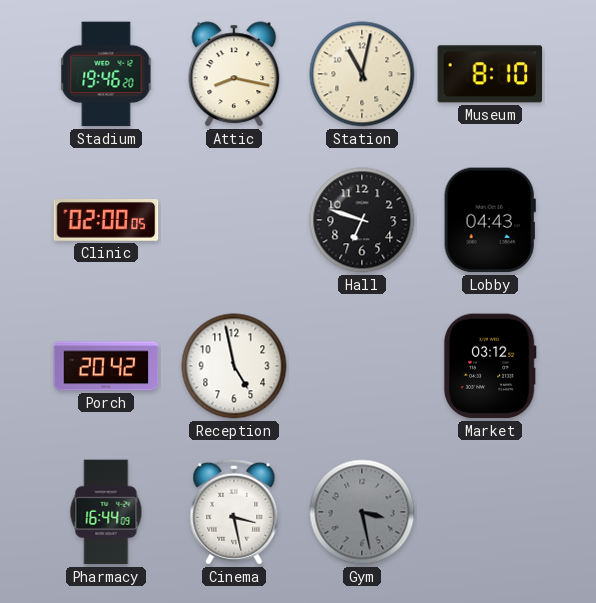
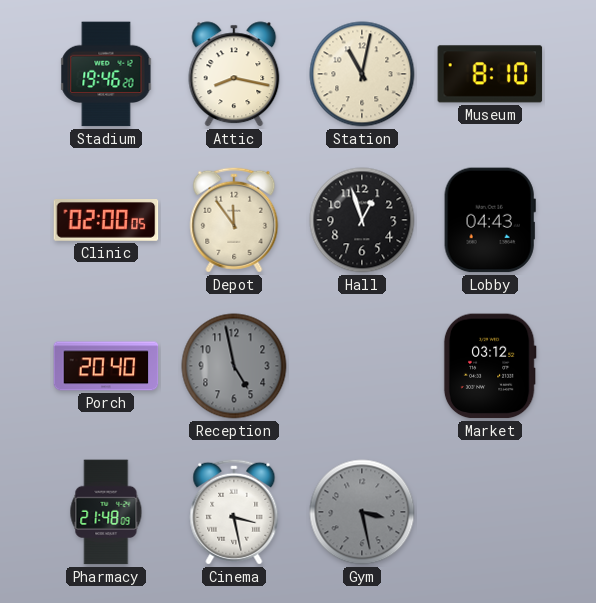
Depot: none -> 11:54 (234, 220)
Hall: 6:48 -> 12:57 (362, 220)
Porch: 20:42 -> 20:40 (106, 366)
Reception dial: white -> grey (234, 366)
Pharmacy: 16:44 -> 21:48 (106, 512)
